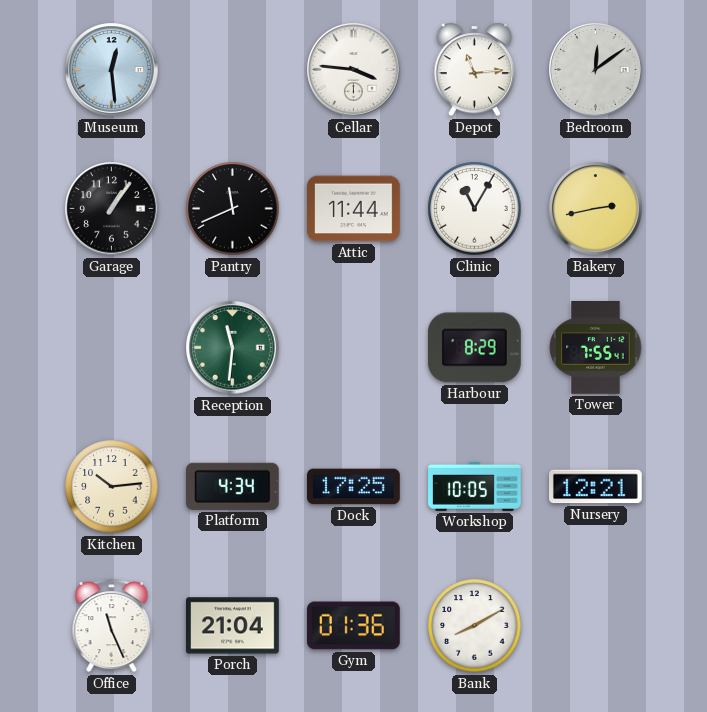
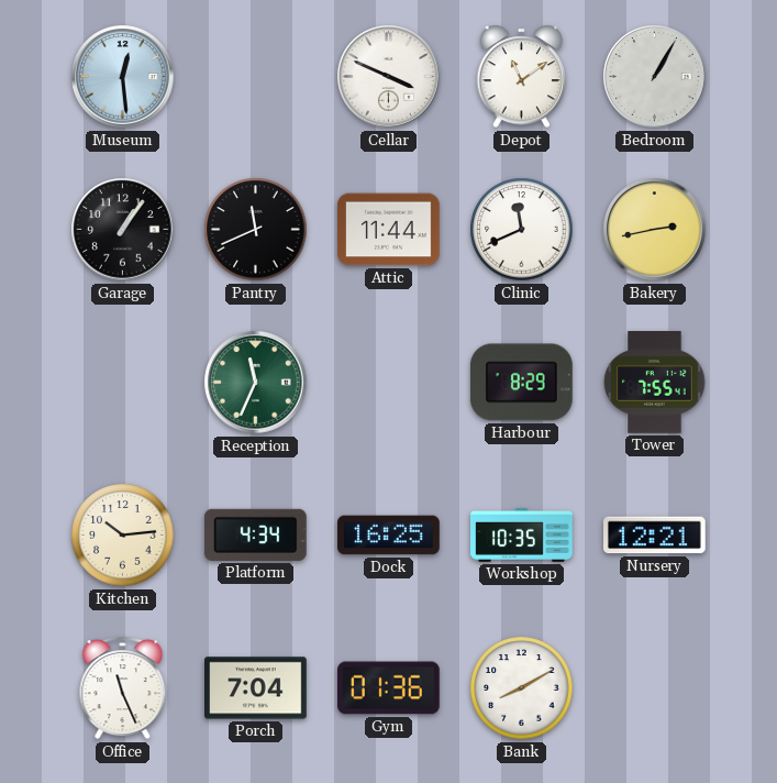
Cellar: 3:46 -> 3:49 (389, 77)
Depot: 11:14 -> 11:09 (522, 77)
Bedroom: 12:09 -> 1:05 (655, 77)
Clinic: 11:05 -> 11:41 (522, 230)
Reception: 11:31 -> 11:34 (256, 383)
Dock: 17:25 -> 16:25 (389, 536)
Workshop: 10:05 -> 10:35 (522, 534)
Porch: 21:04 -> 7:04 (256, 688)
